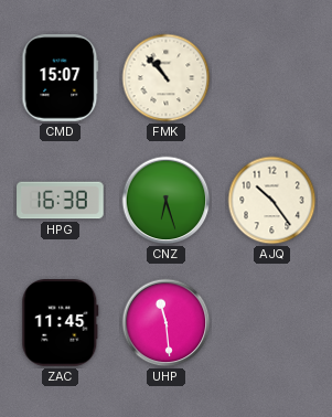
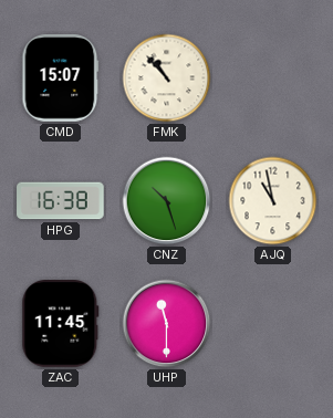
CNZ: 6:27 -> 10:27 (167, 201)
AJQ: 10:24 -> 10:58 (273, 201)
UHP: 11:29 -> 11:30 (167, 324)
